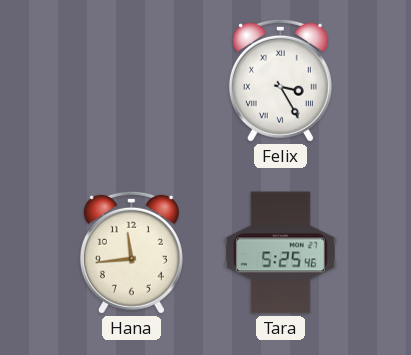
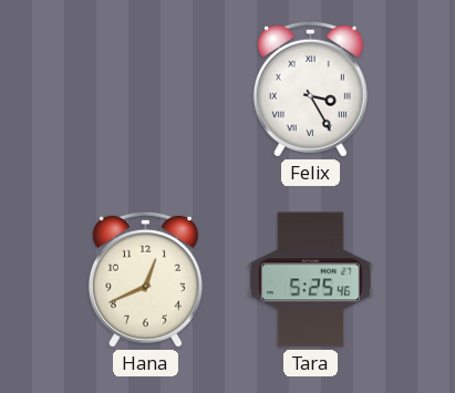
Hana: 11:44 -> 12:41 (145, 279)
